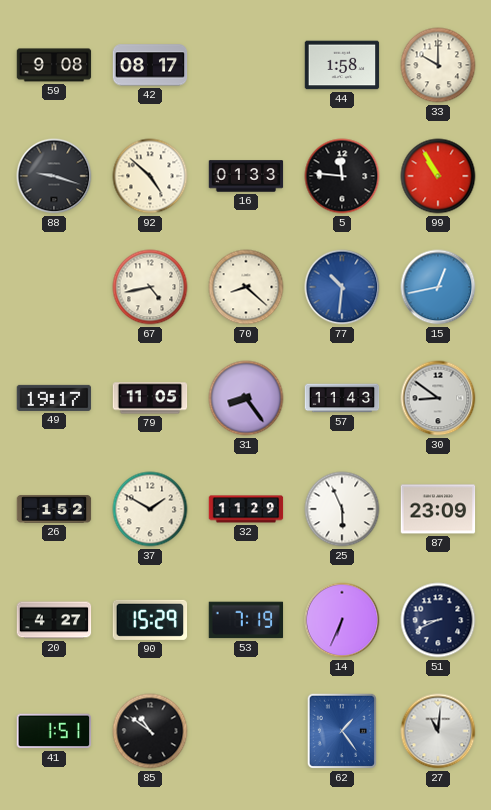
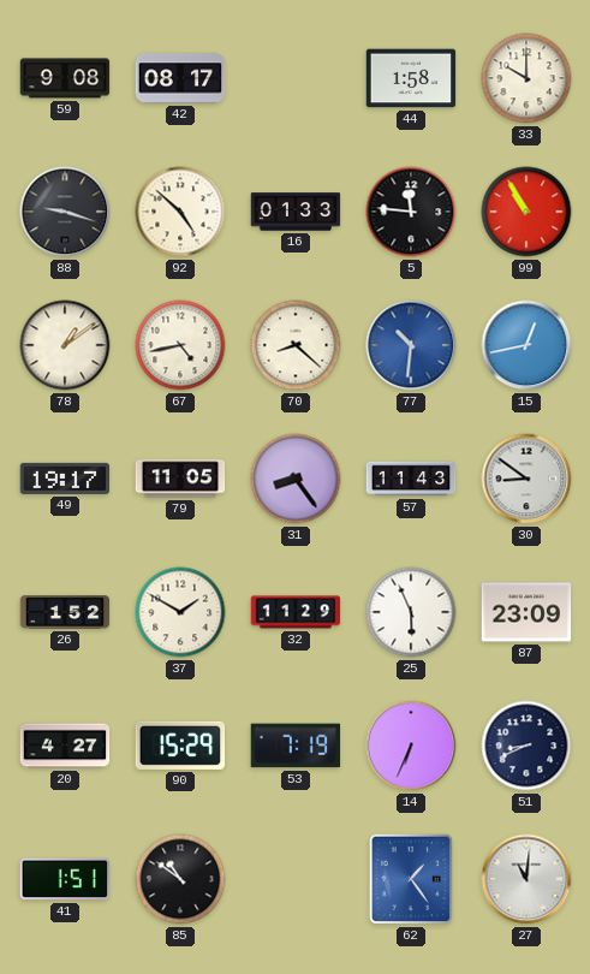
78: none -> 1:09 (65, 345)
